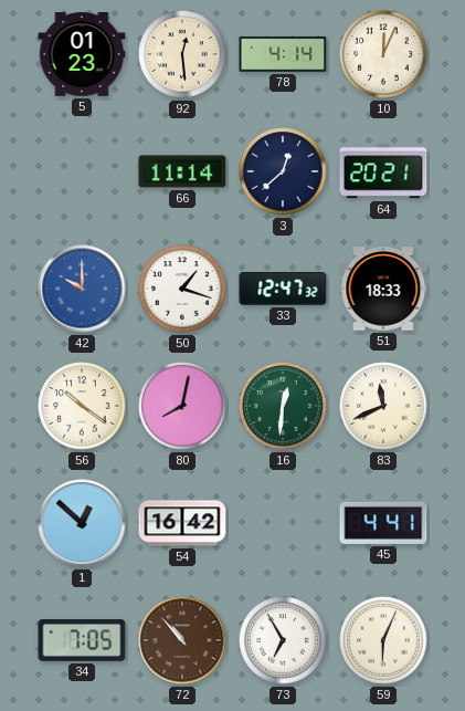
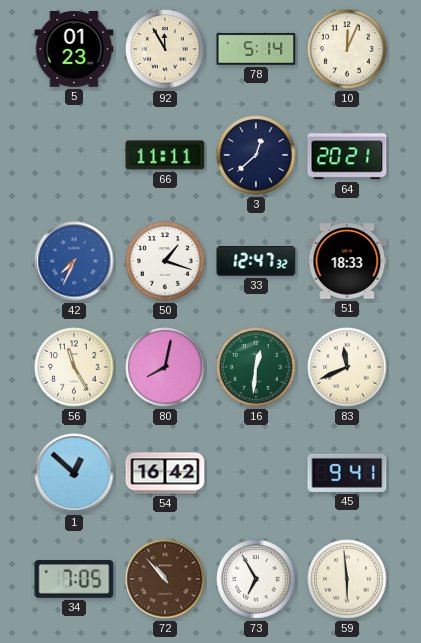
92: 12:29 -> 11:55 (165, 49)
78: 4:14 -> 5:14 (256, 49)
66: 11:14 -> 11:11 (165, 155)
42: 10:00 -> 7:34 (74, 261)
56: 10:21 -> 11:25 (74, 367)
45: 4:41 -> 9:41 (347, 473)
59: 6:04 -> 5:59 (347, 579)
